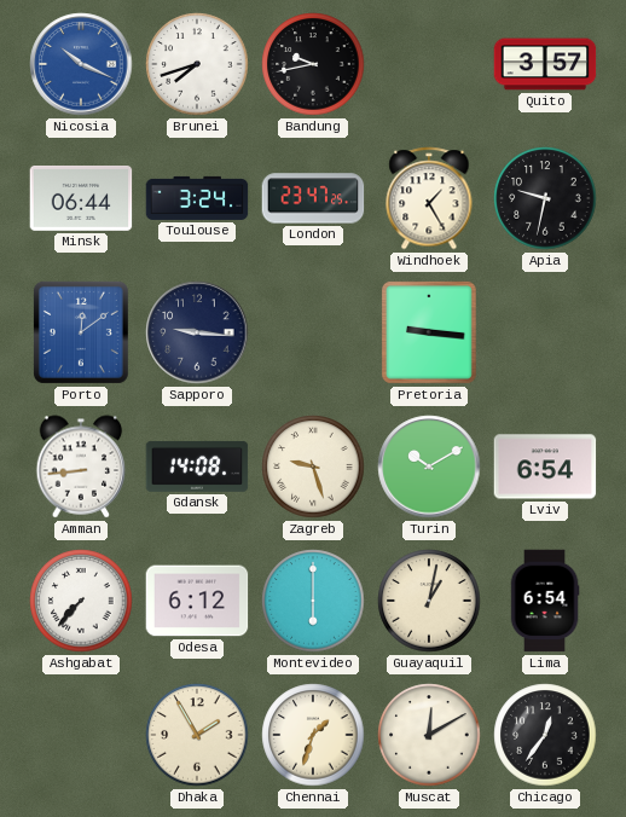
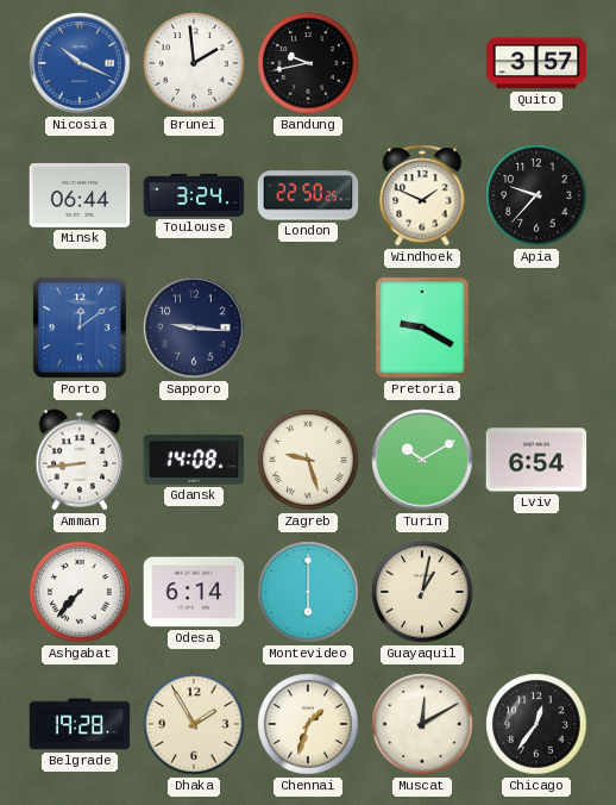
Brunei: 7:42 -> 1:59 (194, 63)
London: 23:47 -> 22:50 (308, 195)
Windhoek: 1:25 -> 1:49 (422, 195)
Apia: 9:32 -> 9:37 (536, 195)
Pretoria: 9:16 -> 9:20 (422, 327)
Odesa: 6:12 -> 6:14 (194, 592)
Lima: 6:54 -> none (545, 601)
Belgrade: none -> 19:28 (80, 724)
